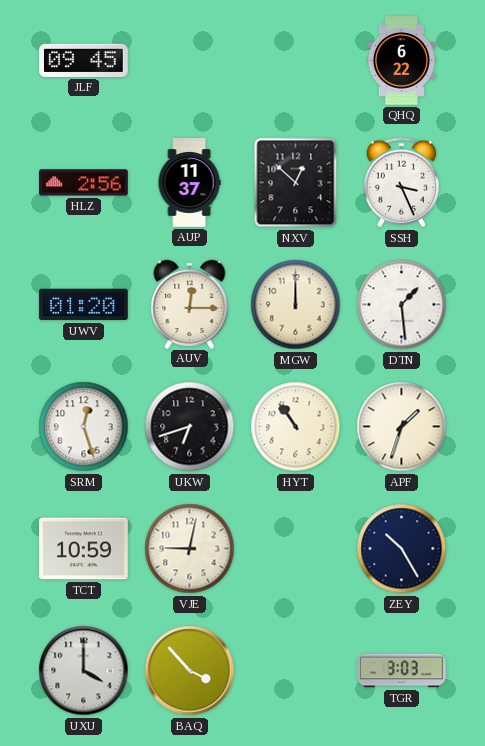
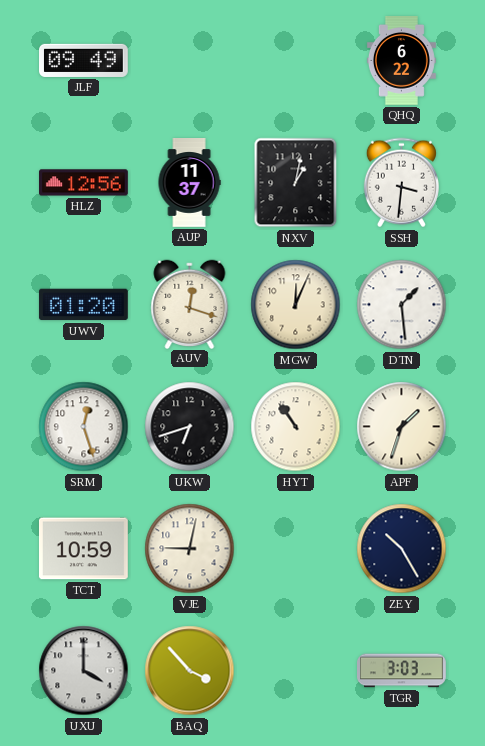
JLF: 09:45 -> 09:49 (84, 60)
HLZ: 2:56 -> 12:56 (84, 183)
NXV: 12:52 -> 1:02 (296, 183)
SSH: 3:26 -> 3:31 (401, 183)
AUV: 12:15 -> 12:18 (190, 304)
MGW: 12:00 -> 12:04 (296, 305)
